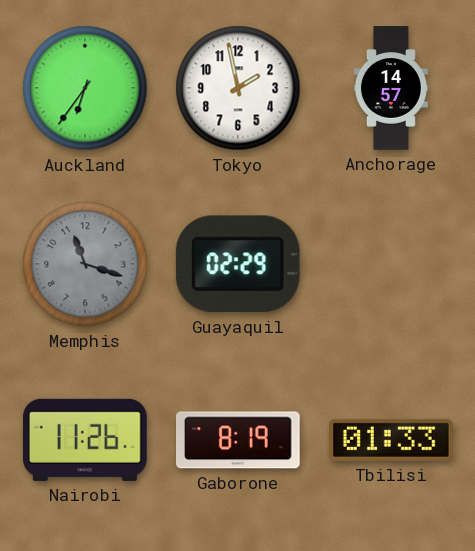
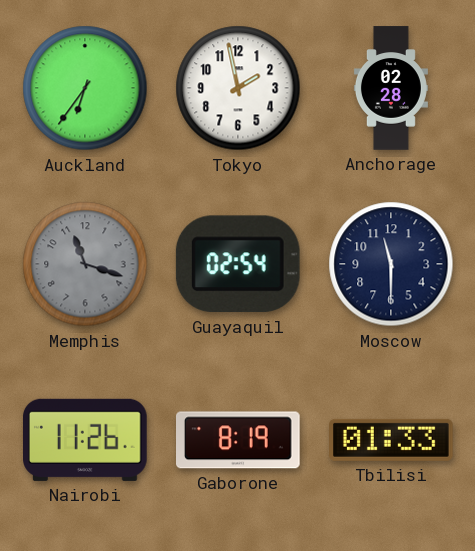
Anchorage: 14:57 -> 02:28 (391, 88)
Guayaquil: 02:29 -> 02:54 (238, 264)
Moscow: none -> 11:30 (391, 264)
